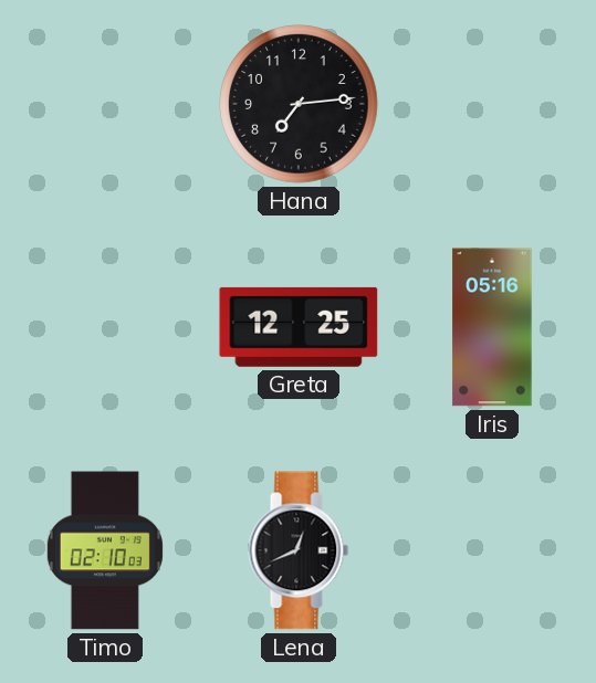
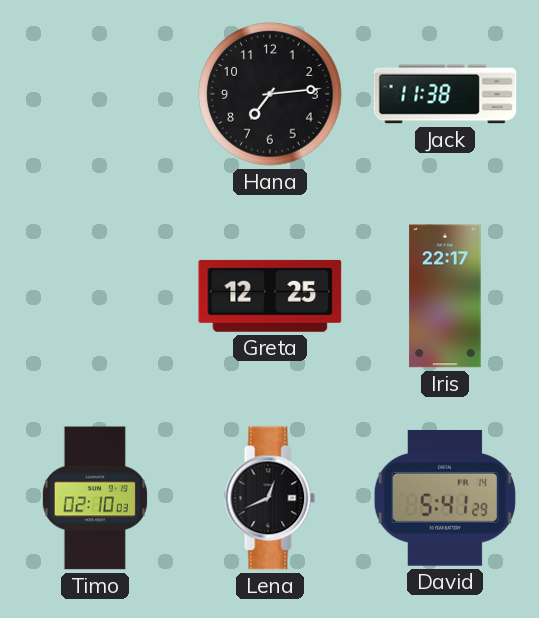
Jack: none -> 11:38 (445, 94)
Iris: 05:16 -> 22:17 (445, 296)
David: none -> 5:41 (445, 498)
